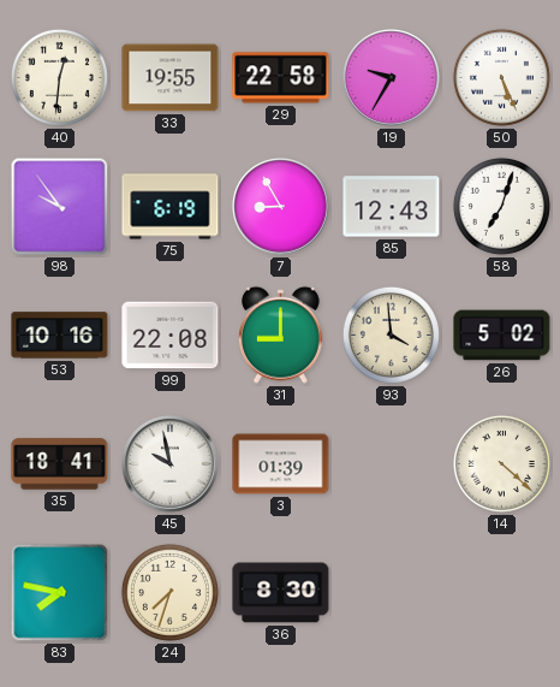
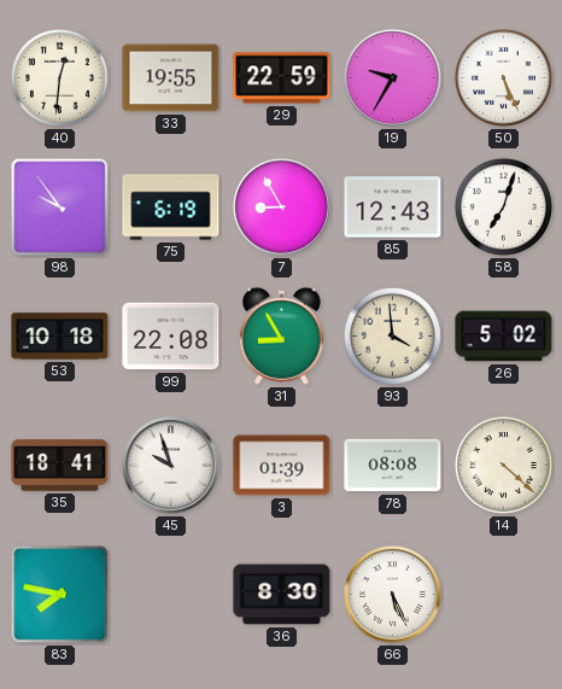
29: 22:58 -> 22:59 (282, 78)
53: 10:16 -> 10:18 (60, 337)
31: 9:00 -> 8:55 (281, 335)
45: 9:58 -> 9:57 (171, 466)
78: none -> 08:08 (393, 466)
24: 7:33 -> none (169, 592)
66: none -> 5:26 (393, 595)
